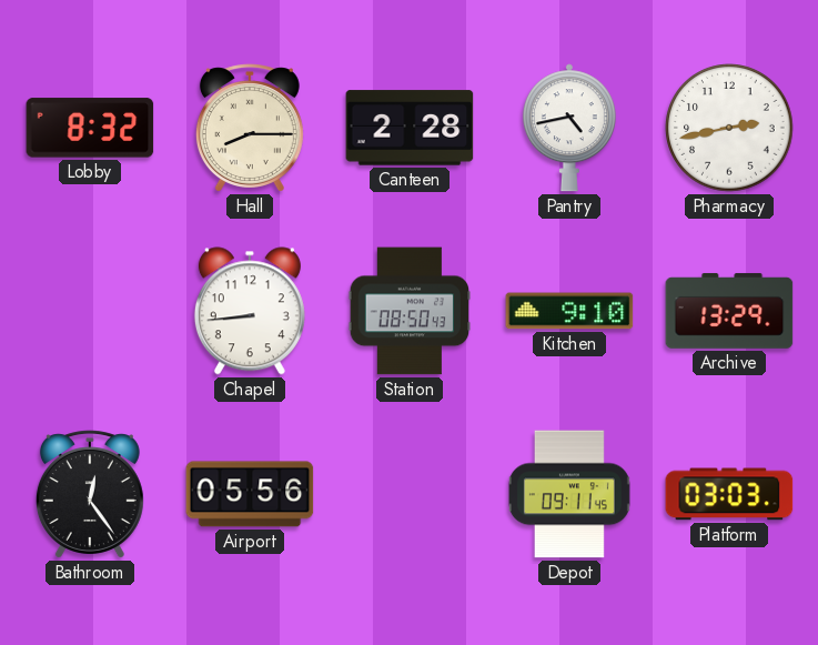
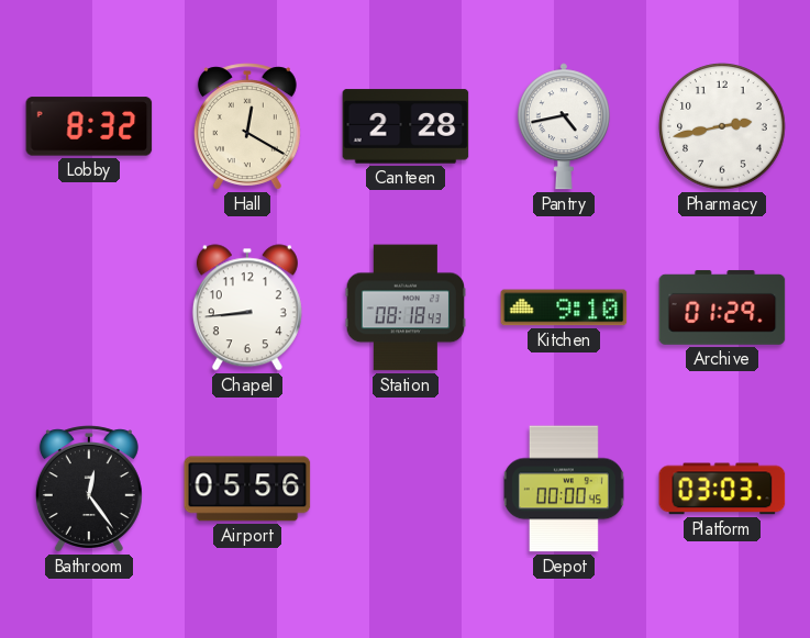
Hall: 8:15 -> 12:20 (247, 126)
Station: 08:50 -> 08:18 (406, 307)
Archive: 13:29 -> 01:29 (722, 307)
Depot: 09:11 -> 00:00 (564, 489)
